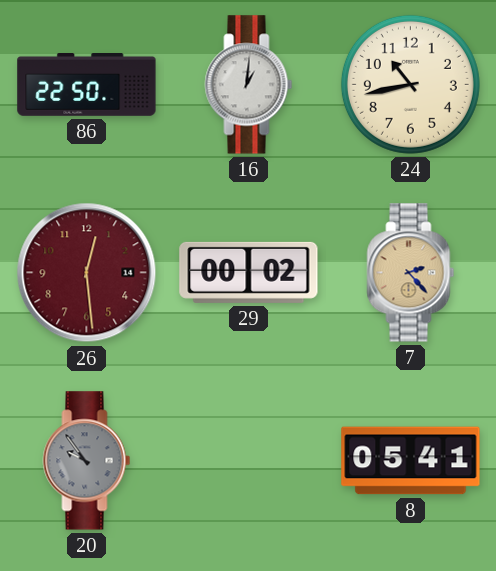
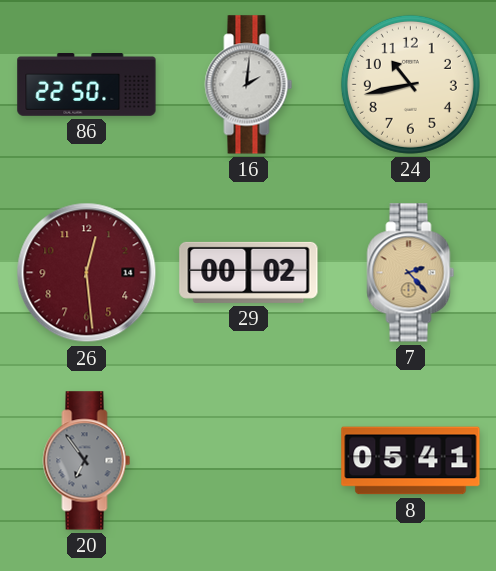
16: 1:01 -> 2:01 (249, 85)
20: 9:54 -> 6:54 (87, 461)
